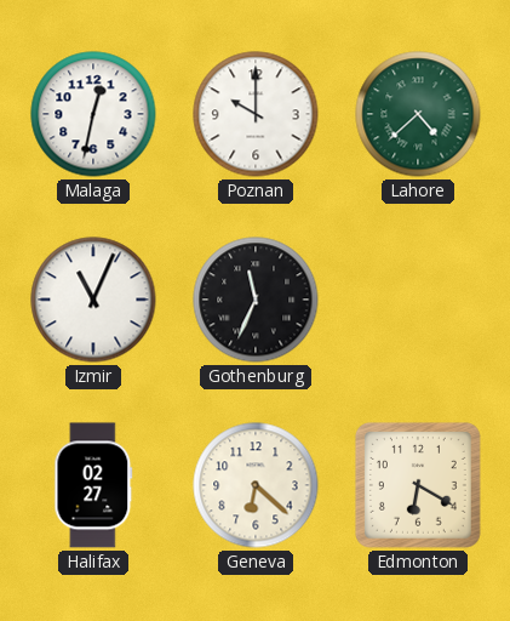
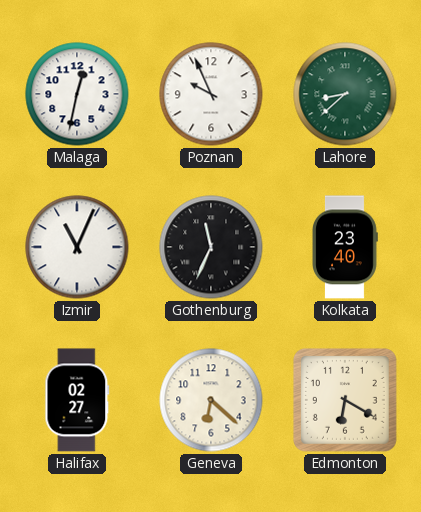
Poznan: 10:00 -> 9:56 (211, 94)
Lahore: 4:38 -> 8:38 (345, 94)
Kolkata: none -> 23:40 (345, 247)
